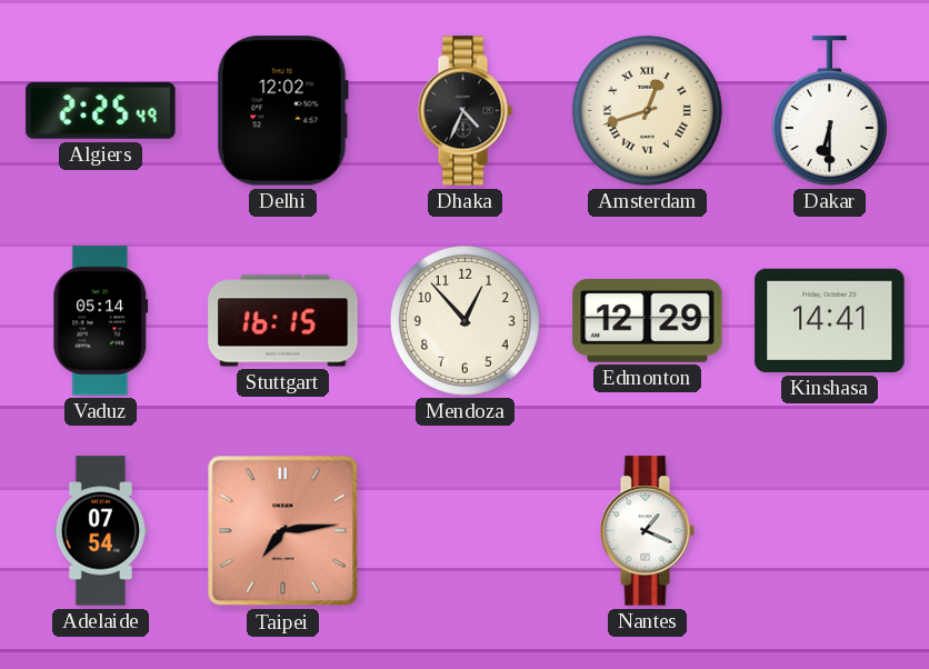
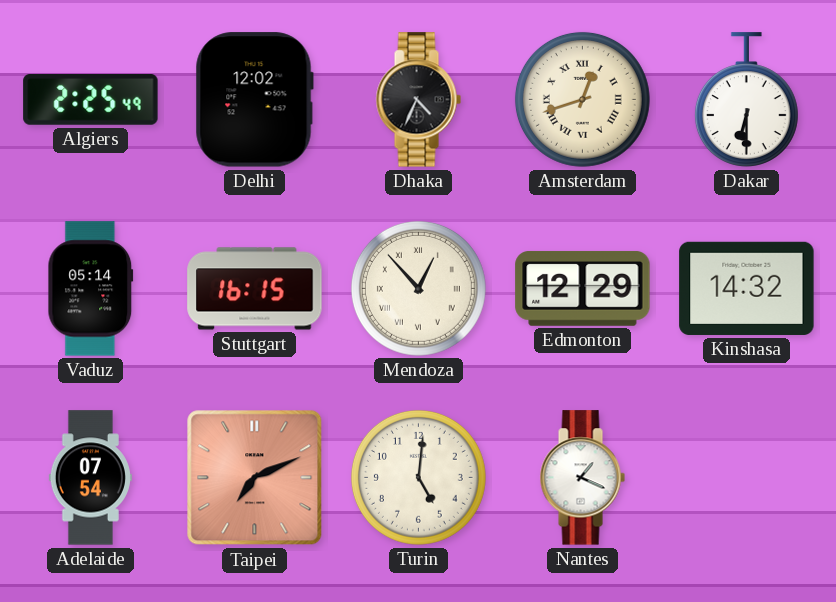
Mendoza numerals: Arabic -> Roman (418, 288)
Kinshasa: 14:41 -> 14:32 (747, 288)
Taipei: 7:14 -> 7:11 (255, 478)
Turin: none -> 5:01 (418, 477)
